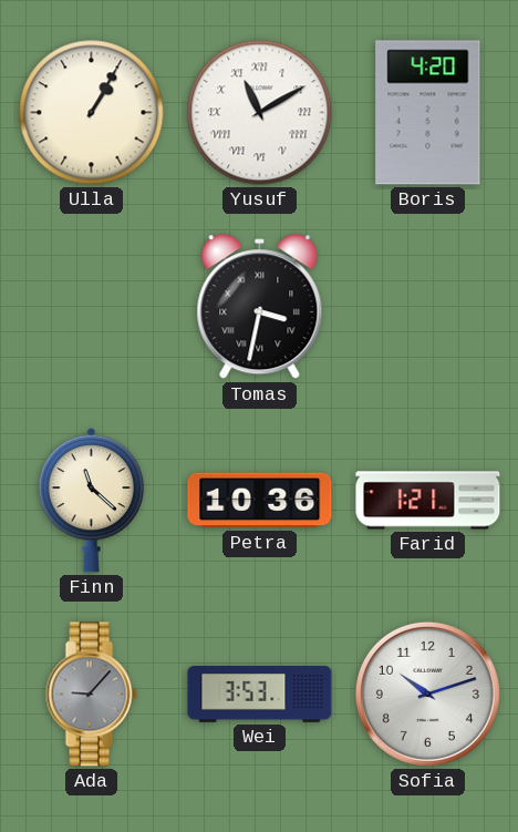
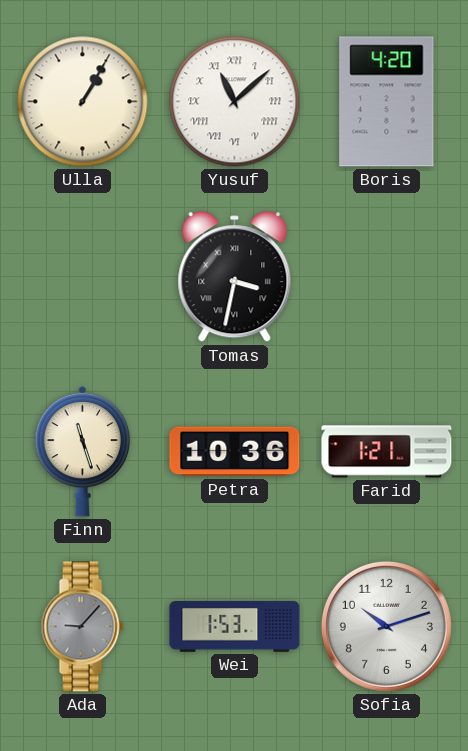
Yusuf: 11:10 -> 11:08 (235, 102)
Finn: 11:22 -> 11:27 (83, 451)
Wei: 3:53 -> 1:53 (235, 627)
